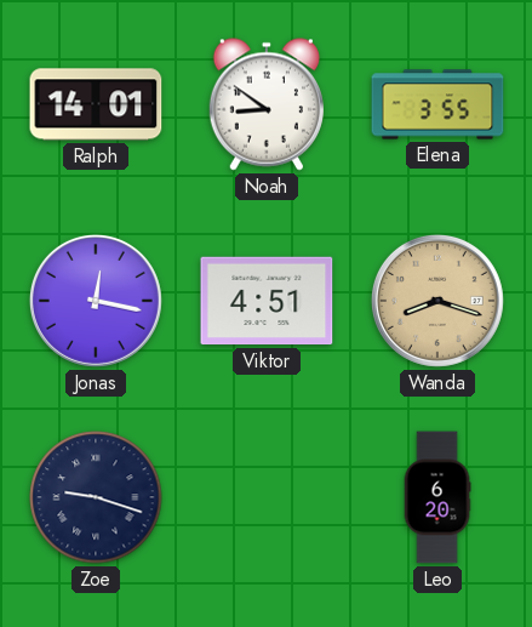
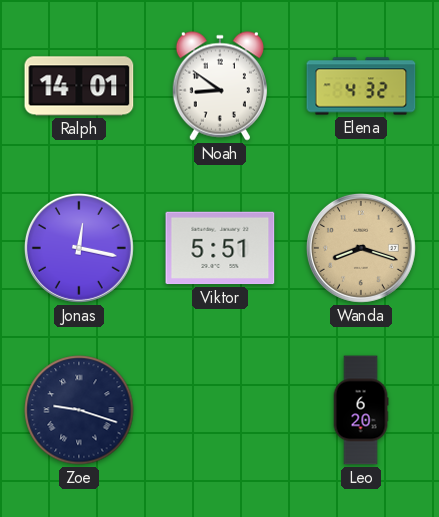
Elena: 3:55 -> 4:32 (361, 86)
Viktor: 4:51 -> 5:51 (220, 248)
